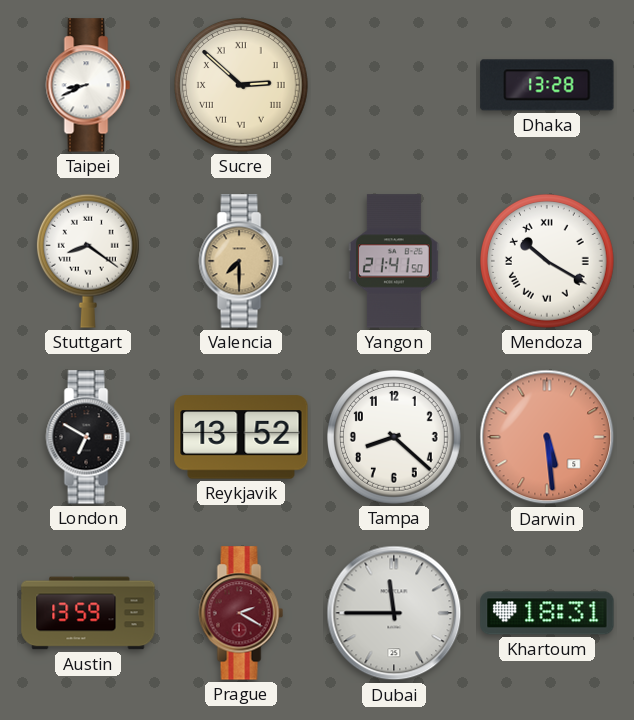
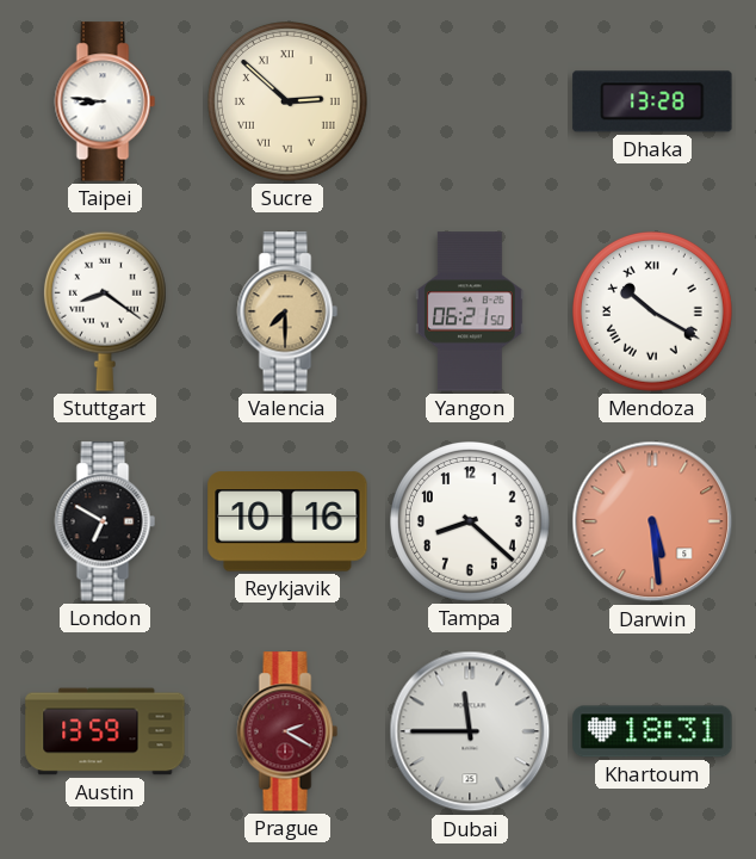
Taipei: 8:41 -> 8:46 (105, 101)
Yangon: 21:41 -> 06:21 (470, 311)
Reykjavik: 13:52 -> 10:16 (287, 521)
